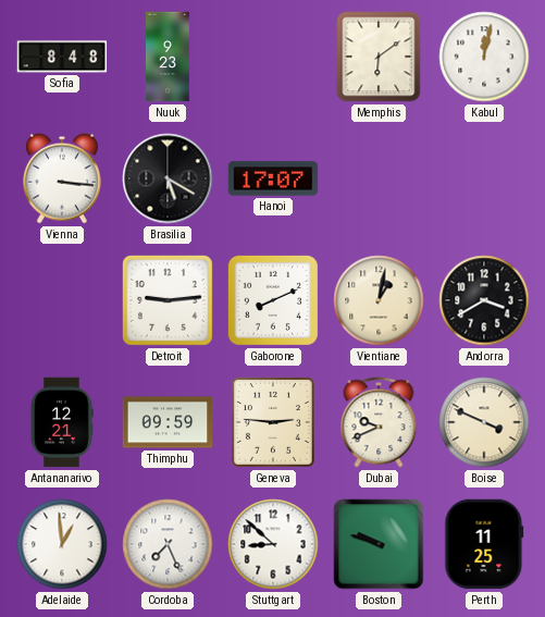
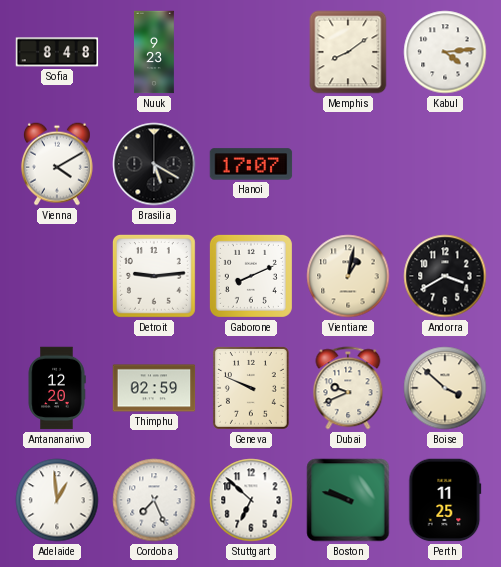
Memphis: 6:09 -> 8:09 (348, 52)
Kabul: 12:02 -> 4:14 (445, 52)
Vienna: 3:16 -> 4:10 (57, 164)
Antananarivo: 12:21 -> 12:20 (57, 388)
Thimphu: 09:59 -> 02:59 (154, 388)
Geneva: 2:46 -> 9:49 (251, 388)
Boise: 3:49 -> 3:52 (445, 388)
Stuttgart: 8:52 -> 6:52 (251, 500)
